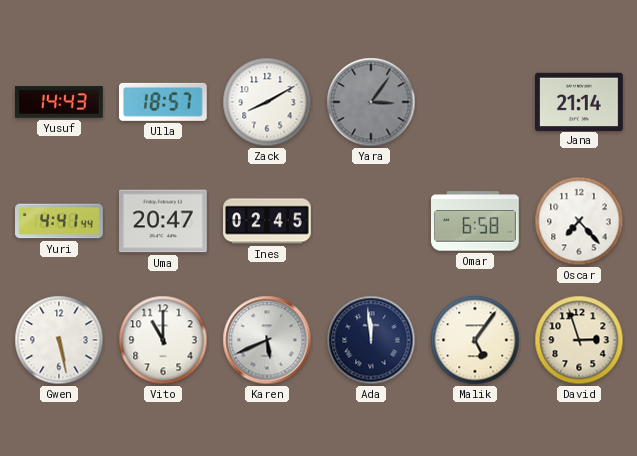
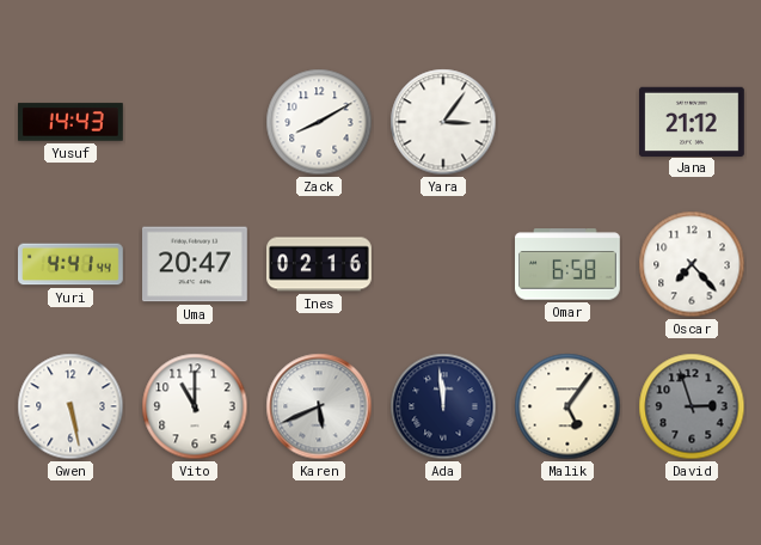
Ulla: 18:57 -> none (163, 102)
Yara dial: grey -> white (443, 122)
Jana: 21:14 -> 21:12 (693, 121)
Ines: 02:45 -> 02:16 (319, 264)
David dial: cream -> grey (692, 406)
